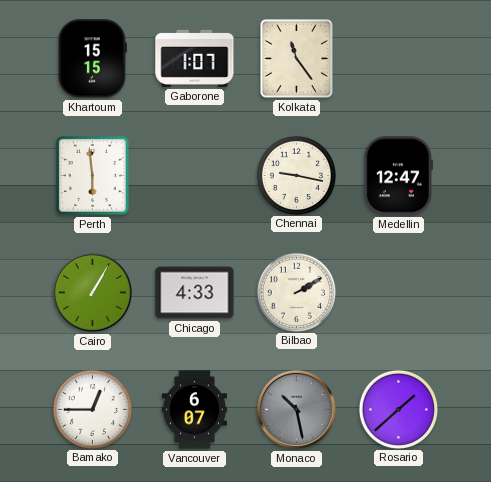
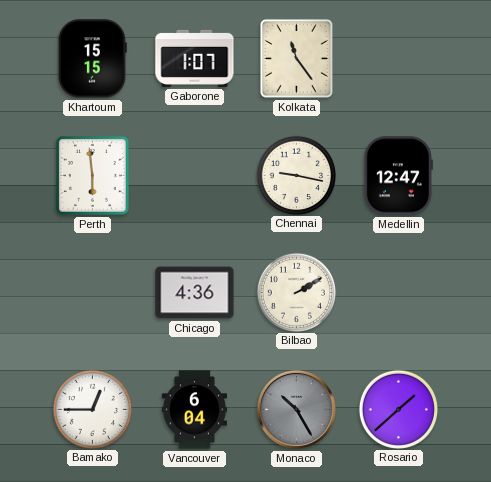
Cairo: 1:05 -> none (92, 292)
Chicago: 4:33 -> 4:36 (195, 293)
Vancouver: 6:07 -> 6:04 (194, 410)
Monaco: 10:28 -> 10:25 (296, 409)
